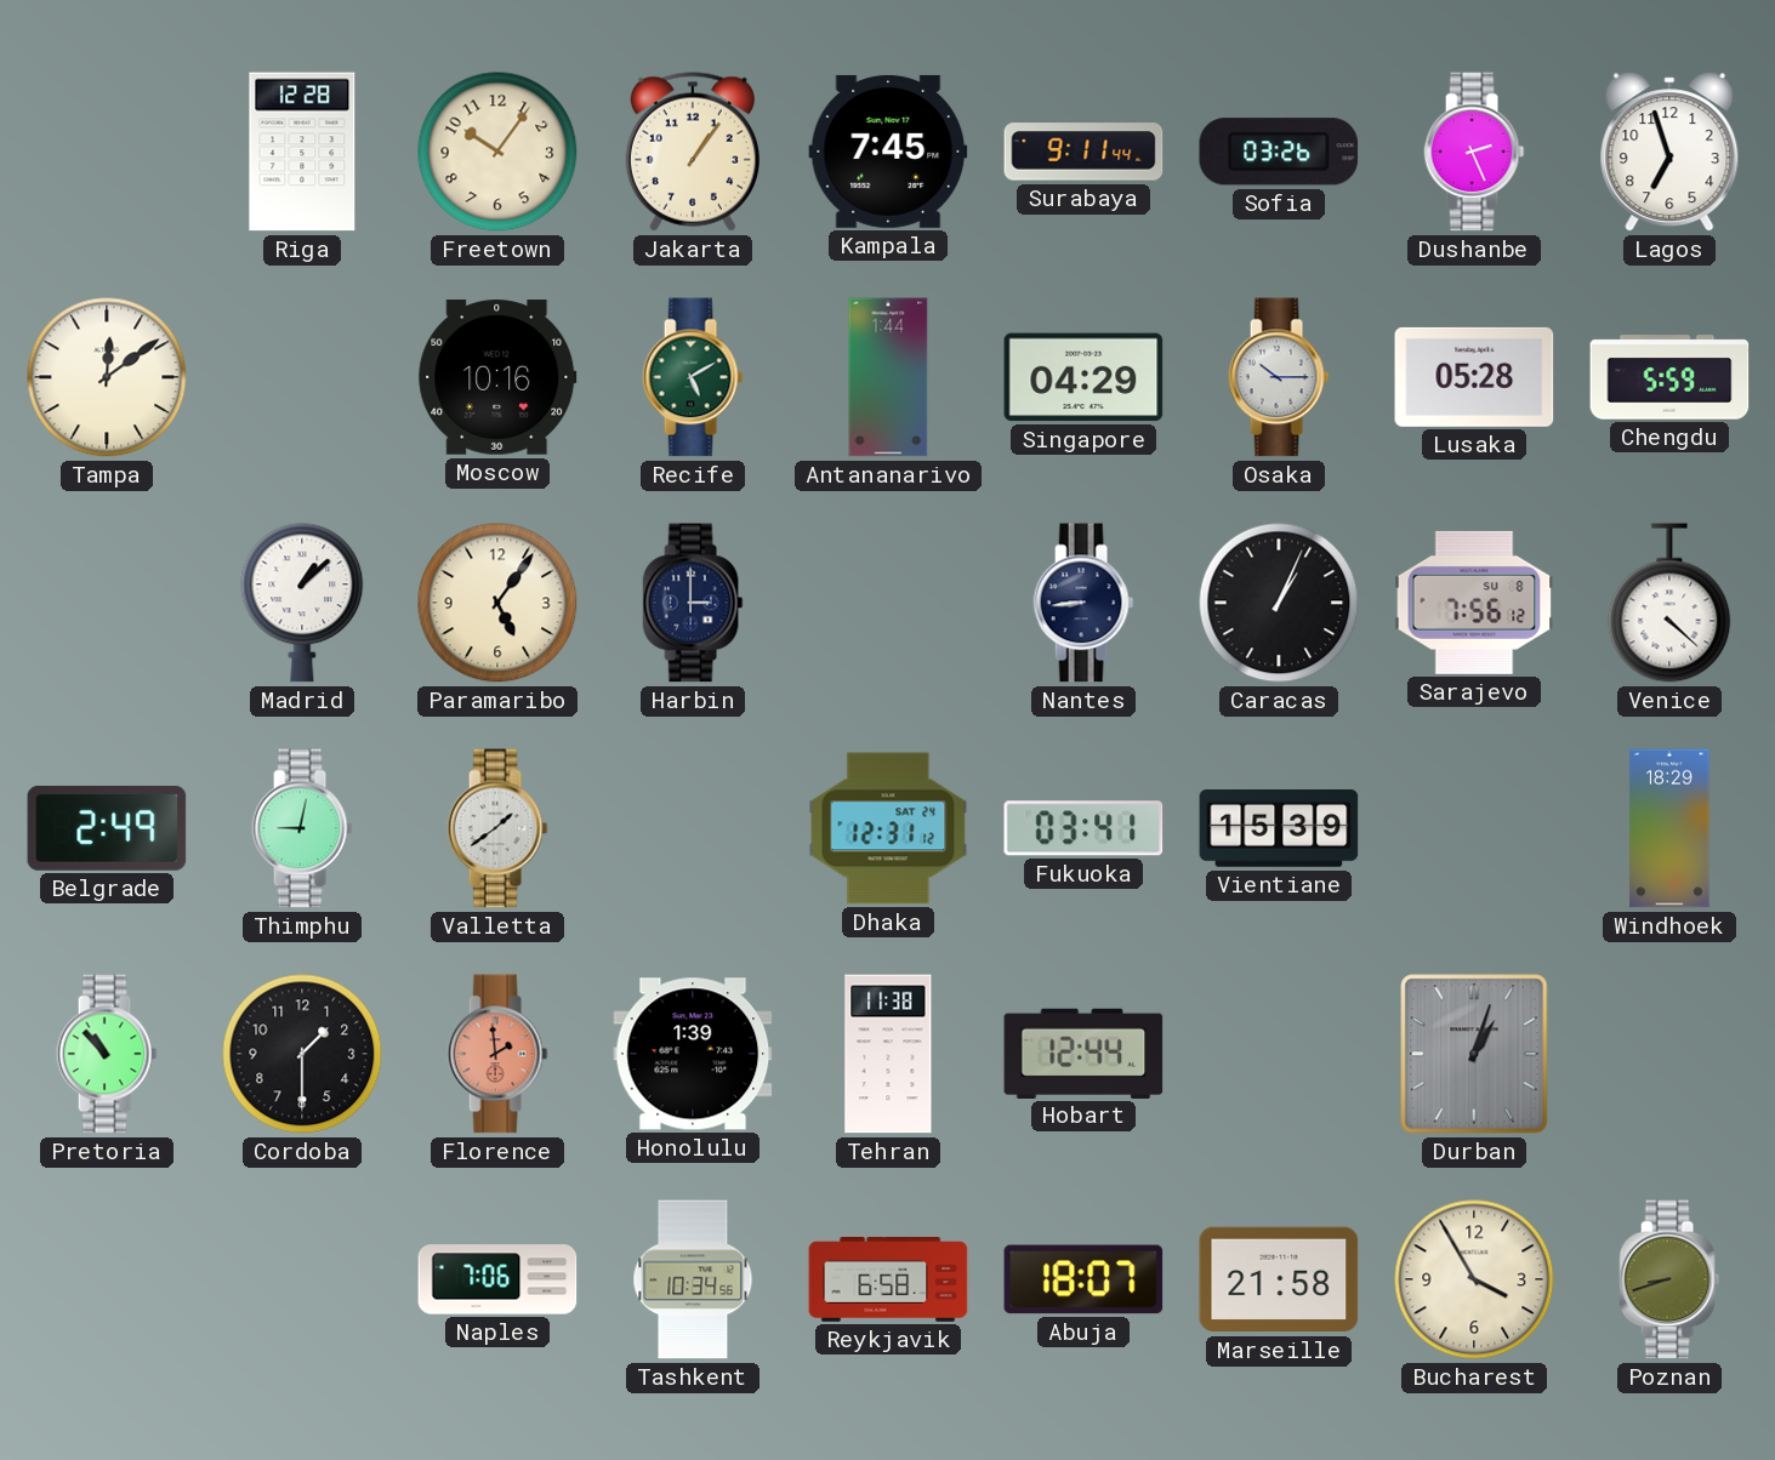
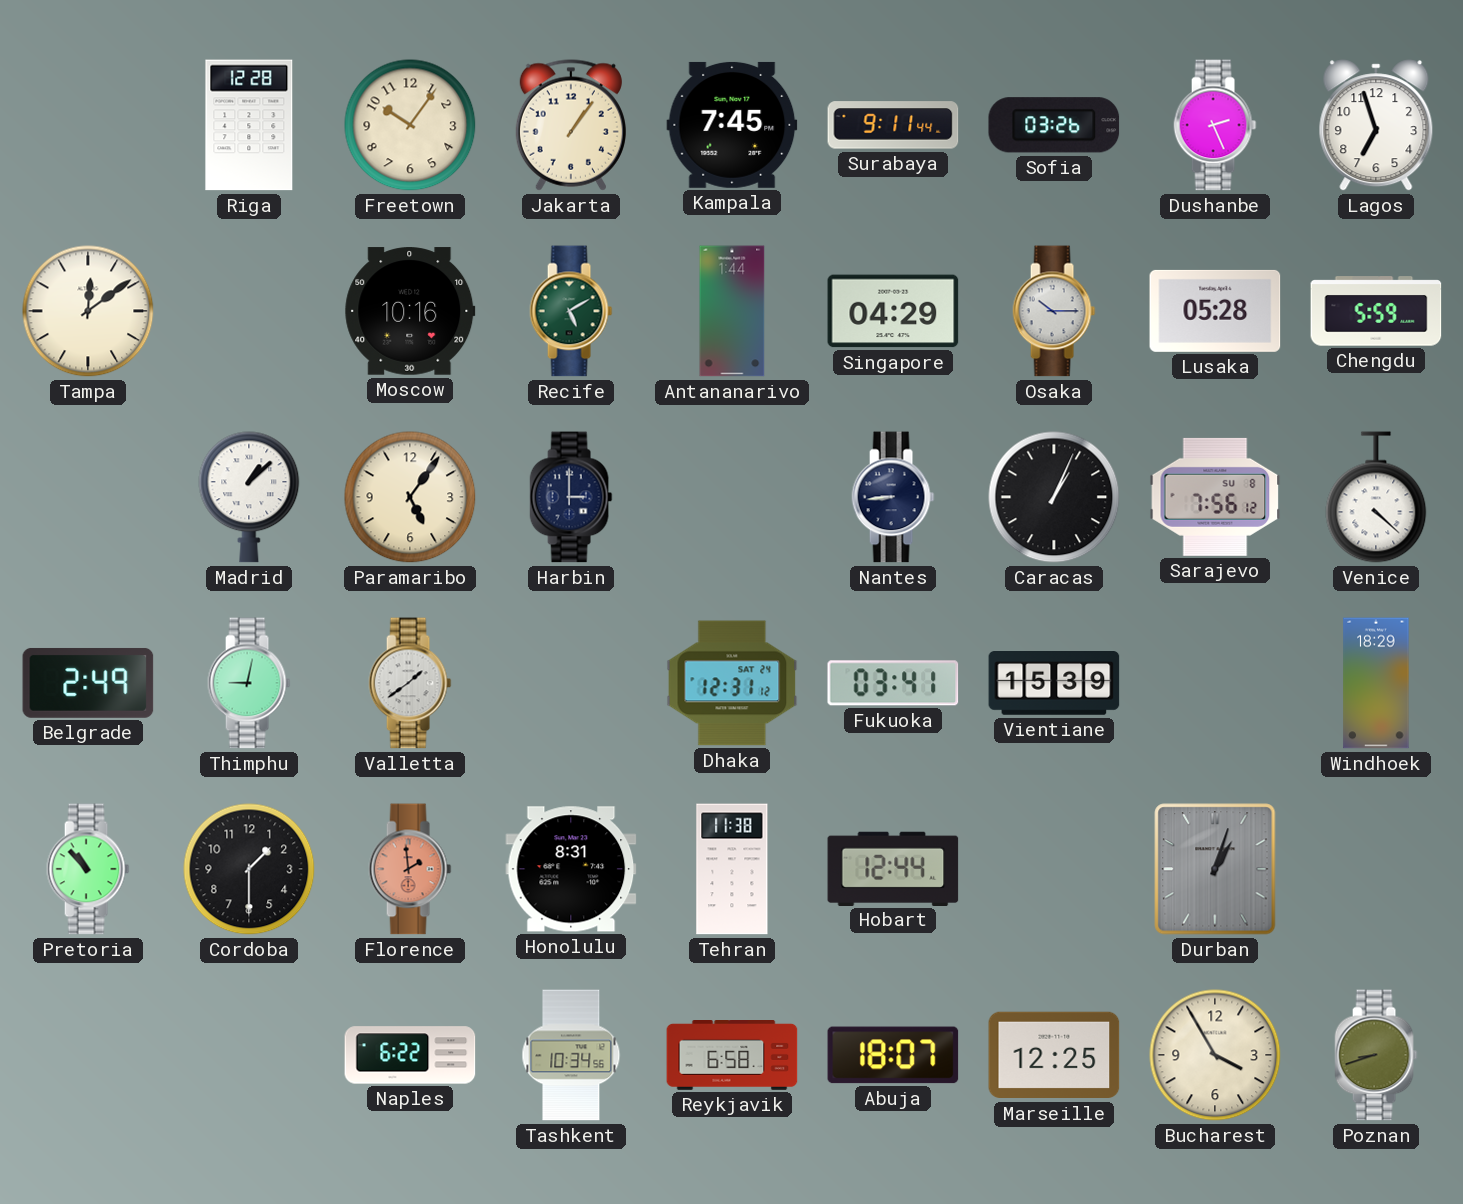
Honolulu: 1:39 -> 8:31 (571, 869)
Naples: 7:06 -> 6:22 (410, 1055)
Marseille: 21:58 -> 12:25 (1054, 1055)
